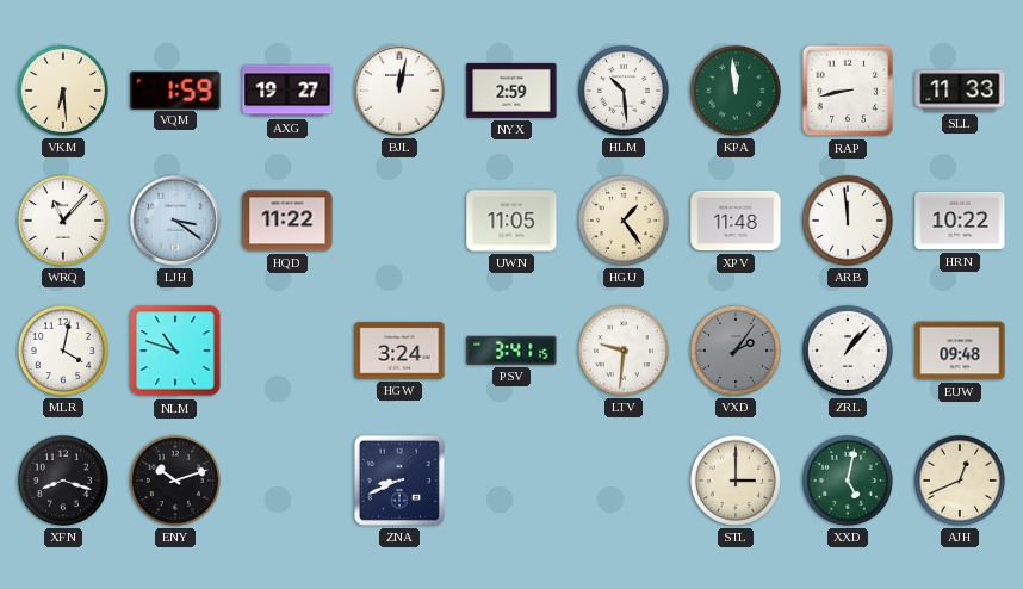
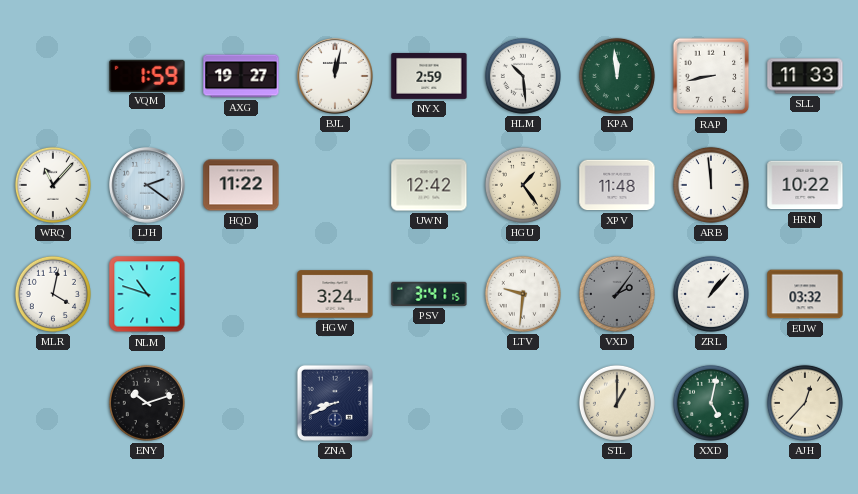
VKM: 6:29 -> none (63, 91)
LJH: 3:21 -> 2:21 (147, 185)
UWN: 11:05 -> 12:42 (429, 185)
EUW: 09:48 -> 03:32 (805, 294)
XFN: 8:18 -> none (63, 480)
STL: 3:00 -> 1:00 (617, 403)
AJH: 12:41 -> 12:37 (805, 403)
